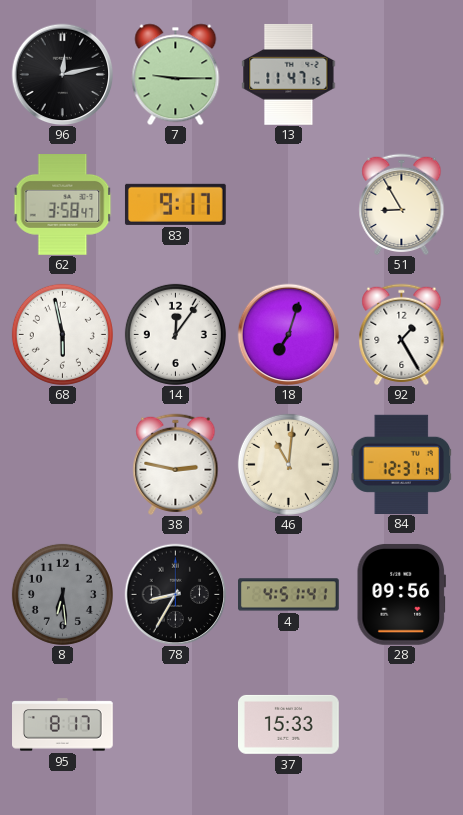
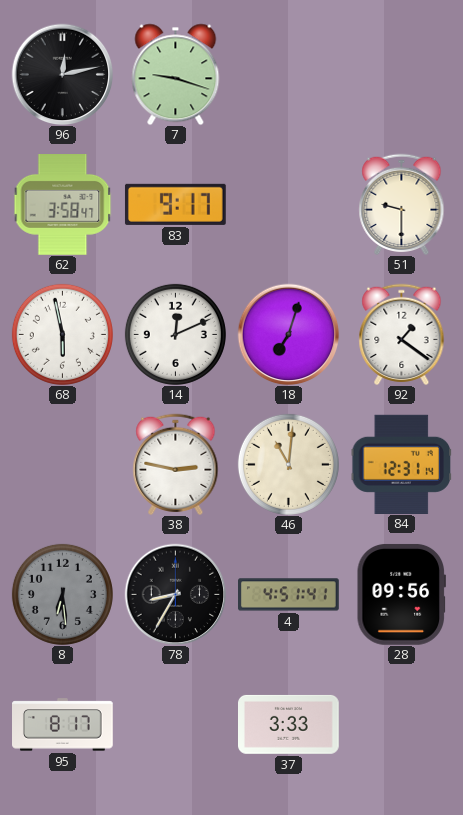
7: 9:15 -> 9:18 (176, 74)
13: 11:47 -> none (289, 74)
51: 8:55 -> 9:30 (402, 204)
14: 12:06 -> 12:11 (175, 334)
92: 1:25 -> 1:21 (402, 334)
37: 15:33 -> 3:33 (289, 724)
